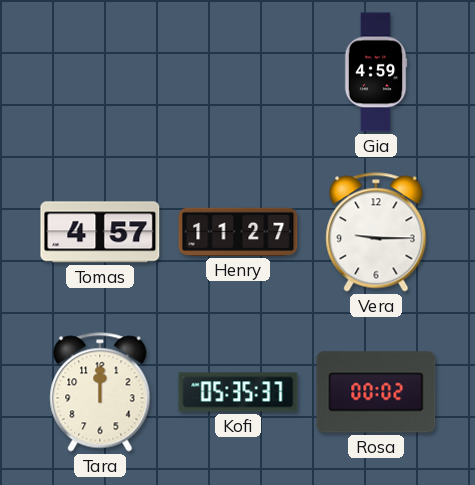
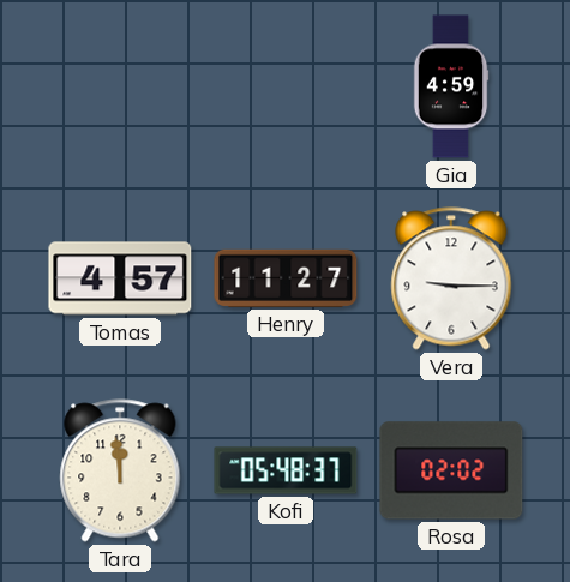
Tara: 12:00 -> 11:59 (120, 470)
Kofi: 05:35 -> 05:48 (286, 470)
Rosa: 00:02 -> 02:02 (451, 470)
